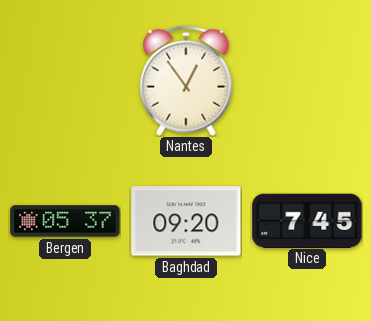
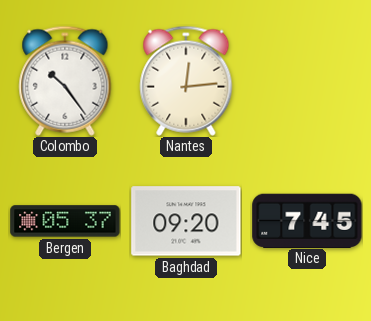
Colombo: none -> 10:24 (65, 81)
Nantes: 12:54 -> 12:14 (186, 81)
